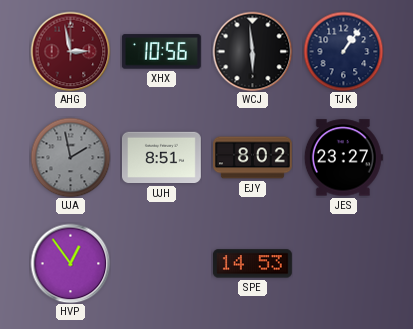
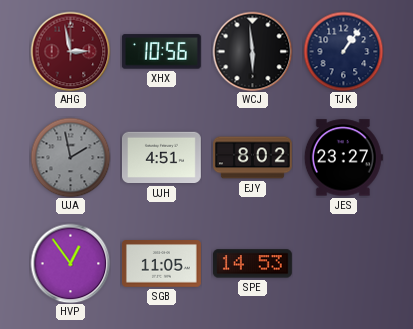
UJH: 8:51 -> 4:51 (161, 158)
SGB: none -> 11:05 (161, 264)
